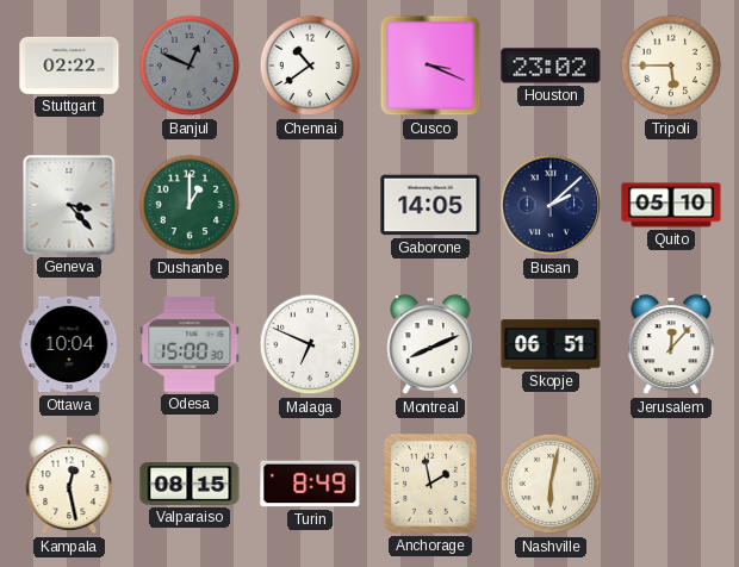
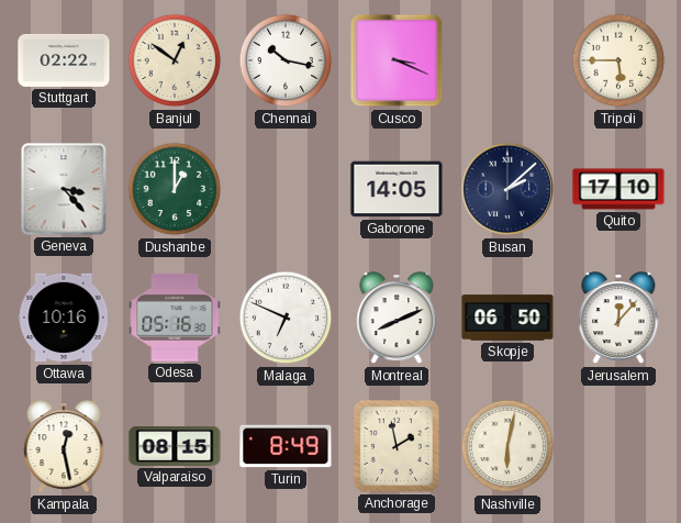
Banjul: 12:49 -> 12:51 (175, 60)
Banjul dial: grey -> cream (175, 60)
Chennai: 10:39 -> 10:17 (286, 60)
Houston: 23:02 -> none (551, 66)
Quito: 05:10 -> 17:10 (618, 189)
Ottawa: 10:04 -> 10:16 (64, 318)
Odesa: 15:00 -> 05:16 (175, 318)
Skopje: 06:51 -> 06:50 (507, 318)
